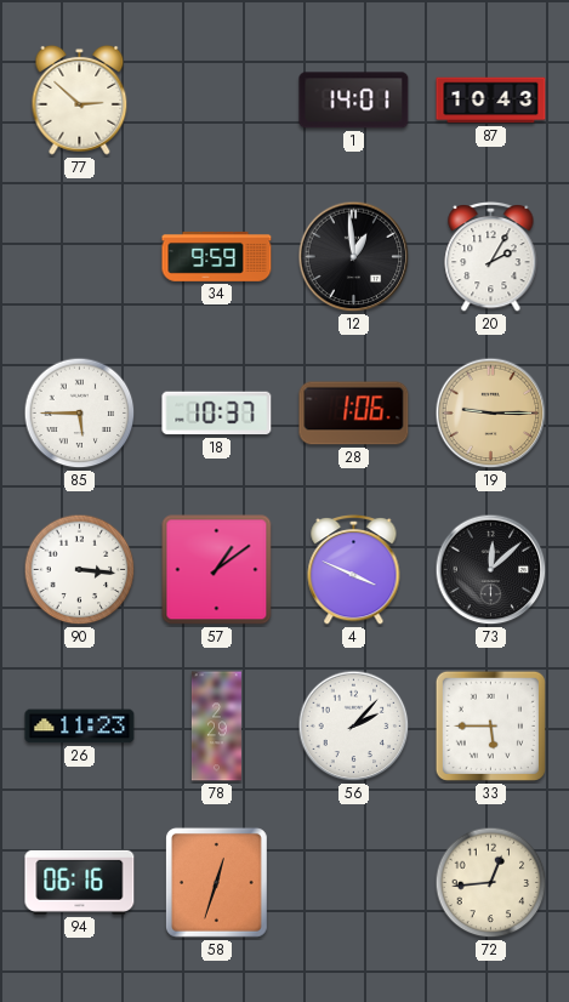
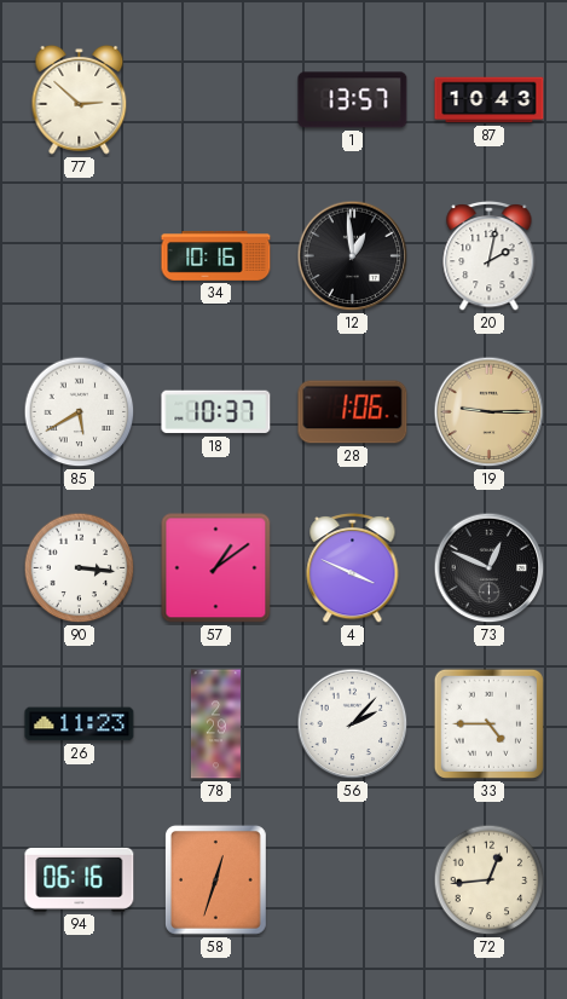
1: 14:01 -> 13:57 (353, 100)
34: 9:59 -> 10:16 (216, 256)
20: 2:05 -> 2:02 (490, 255)
85: 5:45 -> 5:40 (80, 412)
73: 12:08 -> 12:49 (490, 568)
33: 5:45 -> 4:45 (488, 723)
